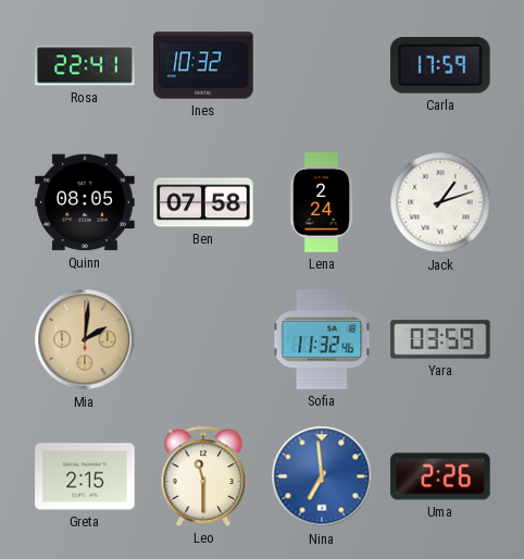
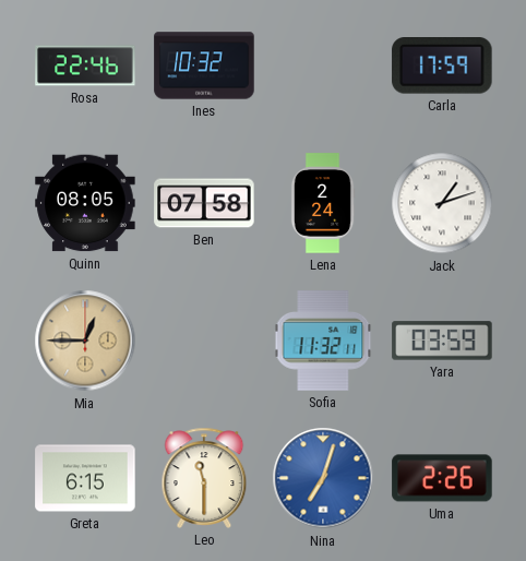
Rosa: 22:41 -> 22:46 (85, 65)
Mia: 2:01 -> 12:45 (85, 341)
Sofia: 11:32:46 -> 11:32:11 (323, 341)
Greta: 2:15 -> 6:15 (85, 478)
Nina: 6:59 -> 7:03 (323, 478)
